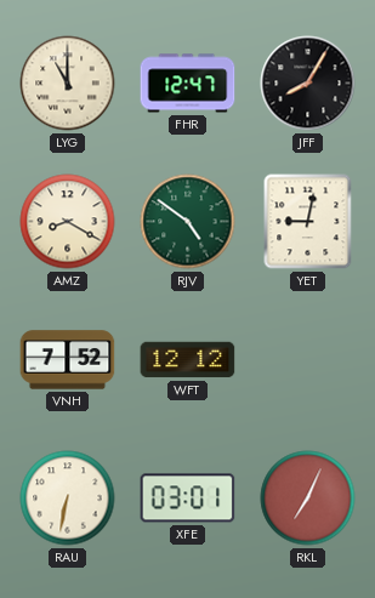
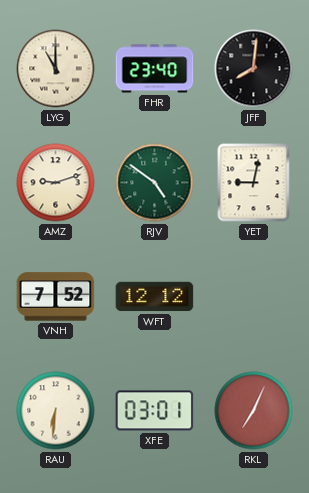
FHR: 12:47 -> 23:40 (155, 69)
JFF: 8:05 -> 8:01 (254, 69)
AMZ: 8:20 -> 9:12 (56, 183)
RAU: 6:32 -> 6:31 (56, 411)
